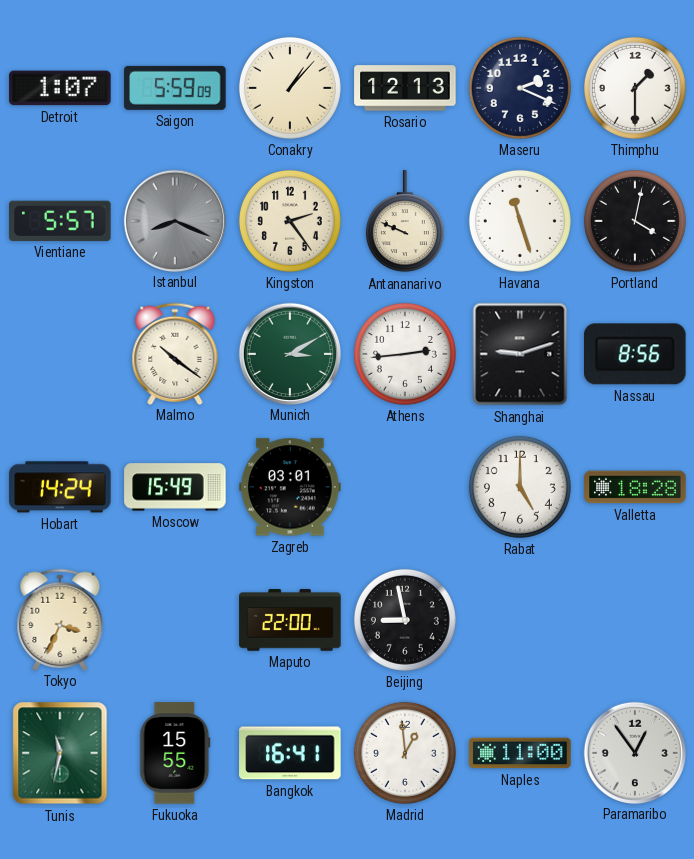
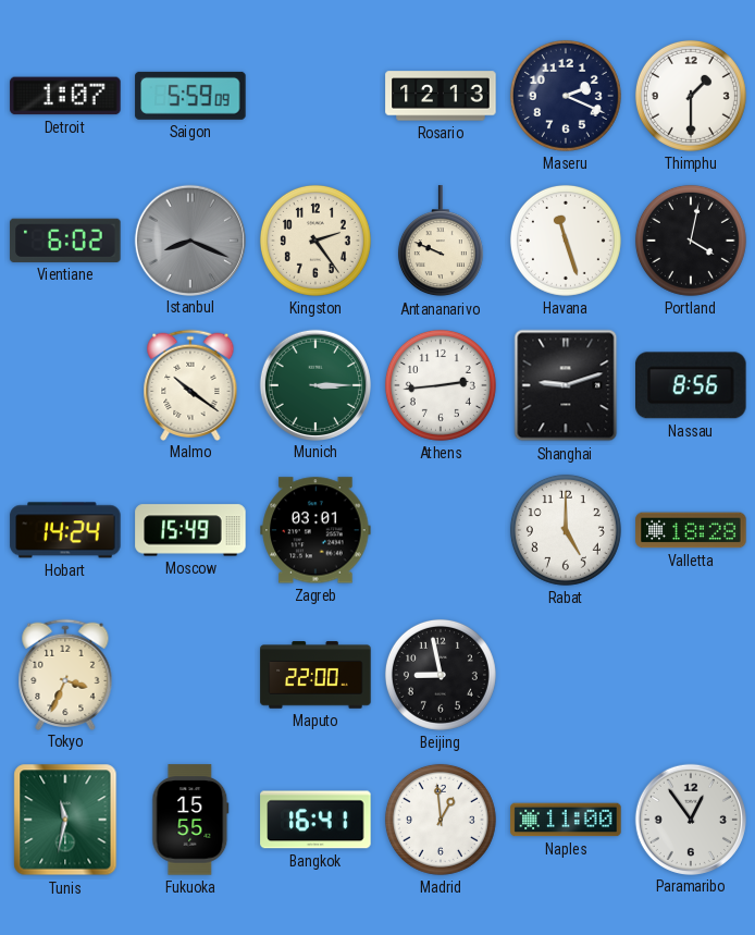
Conakry: 1:07 -> none (290, 88)
Vientiane: 5:57 -> 6:02 (65, 241)
Munich: 3:10 -> 3:15 (314, 384)
